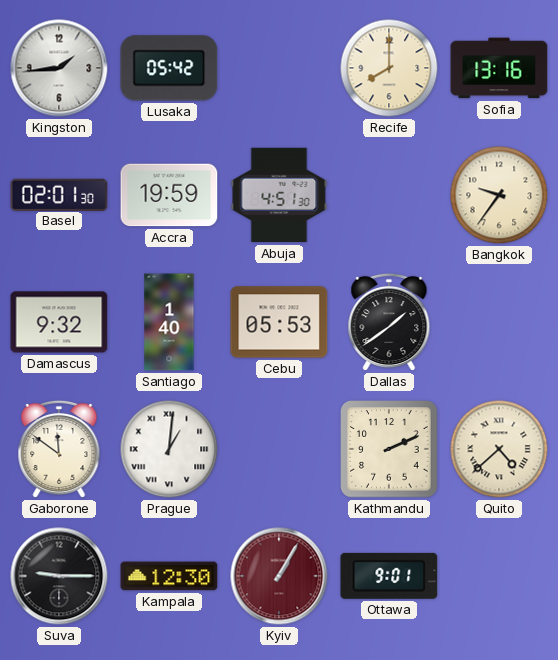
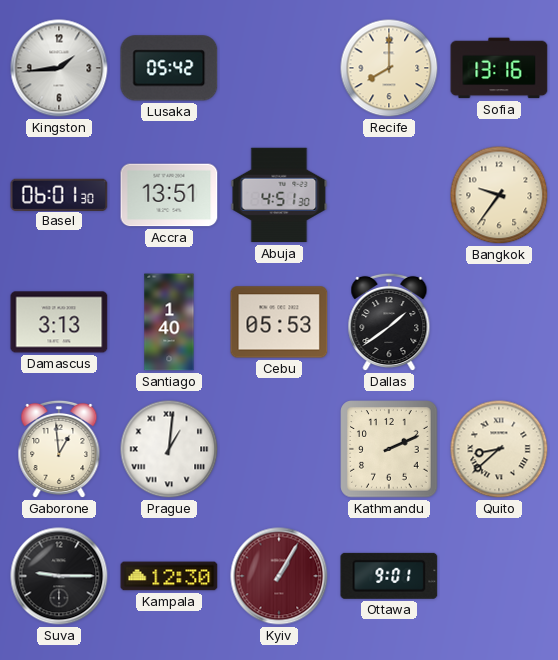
Basel: 02:01 -> 06:01 (59, 194)
Accra: 19:59 -> 13:51 (169, 195)
Damascus: 9:32 -> 3:13 (59, 322)
Gaborone: 11:51 -> 12:59 (59, 449)
Quito: 4:38 -> 8:38 (499, 449)
